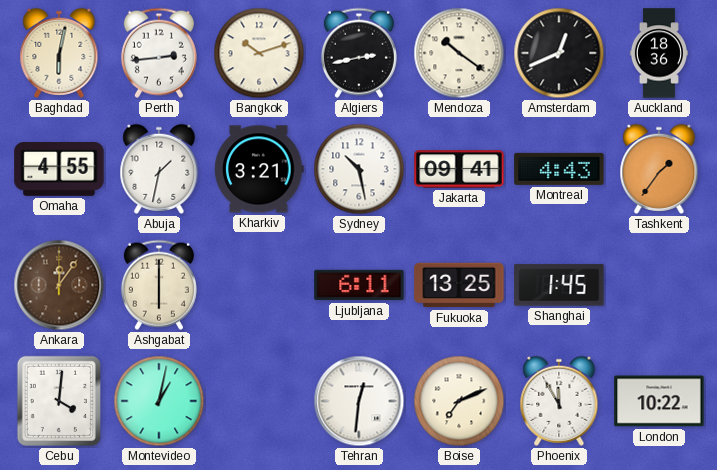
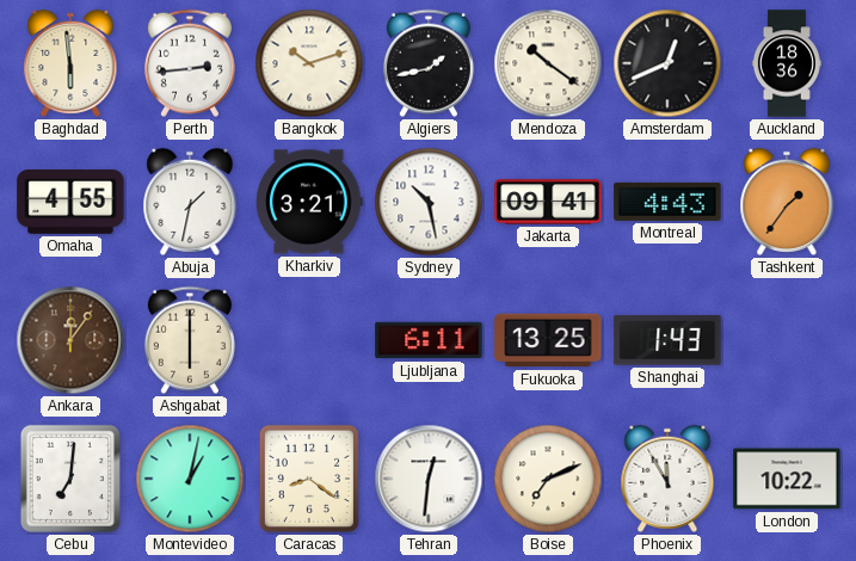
Baghdad: 6:02 -> 5:59 (70, 63)
Algiers: 2:43 -> 1:43 (429, 63)
Shanghai: 1:45 -> 1:43 (667, 340)
Cebu: 4:01 -> 7:01 (70, 479)
Caracas: none -> 8:21 (309, 479)
